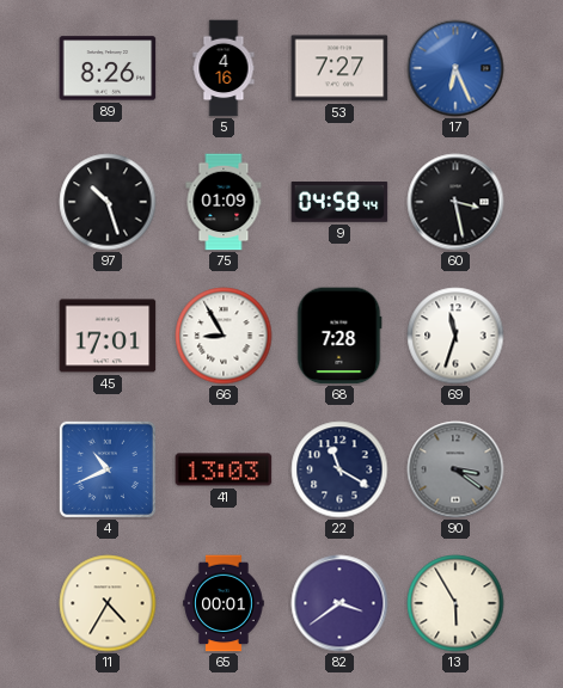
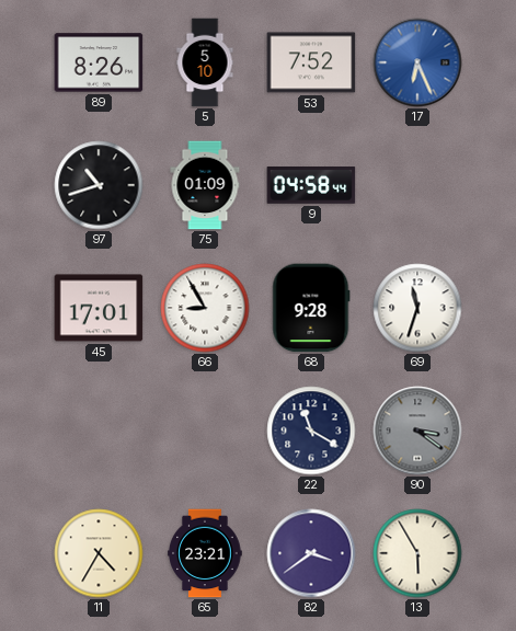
5: 4:16 -> 5:10 (205, 62)
53: 7:27 -> 7:52 (311, 62)
97: 10:27 -> 10:42 (99, 185)
60: 3:28 -> none (455, 202)
68: 7:28 -> 9:28 (311, 308)
4: 10:41 -> none (108, 469)
41: 13:03 -> none (224, 469)
65: 00:01 -> 23:21 (205, 553)
